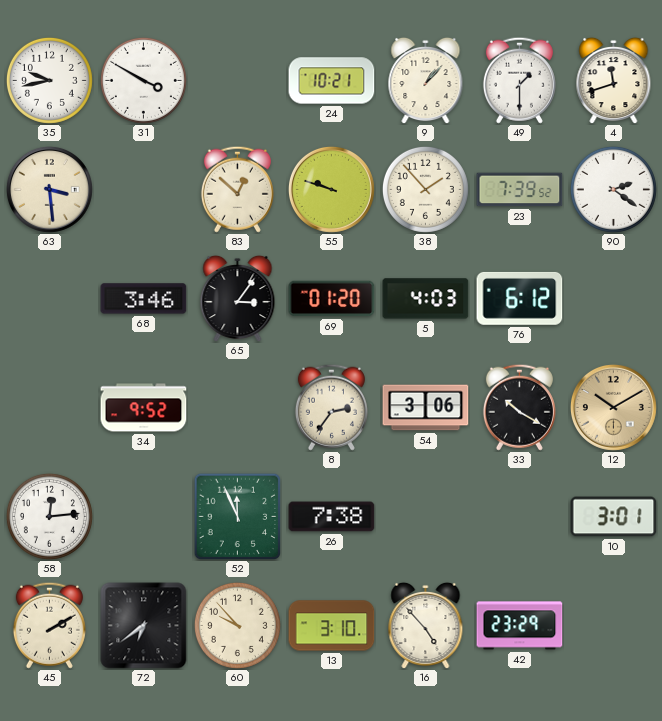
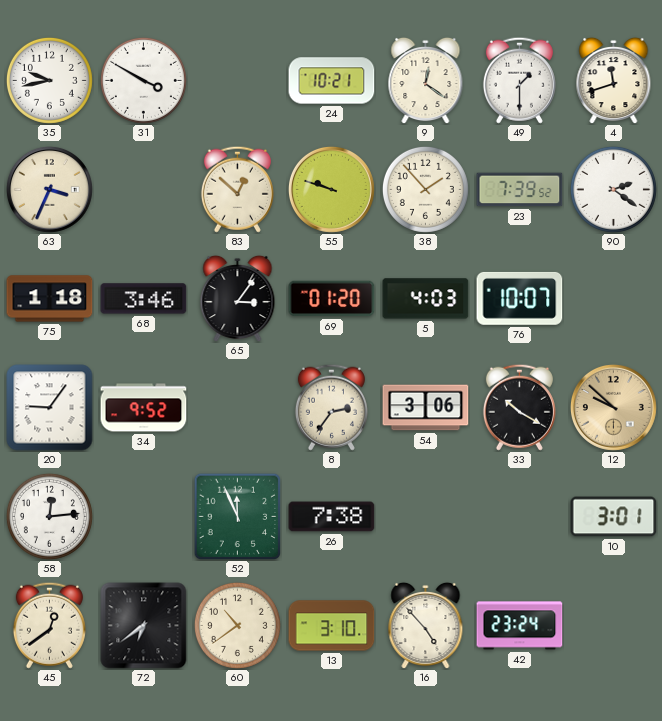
9: 1:07 -> 12:21 (426, 80)
63: 3:29 -> 3:34 (49, 189)
75: none -> 1:18 (50, 299)
76: 6:12 -> 10:07 (520, 298)
20: none -> 9:06 (50, 408)
12: 10:10 -> 9:52 (613, 407)
45: 2:10 -> 12:39 (49, 625)
60: 9:53 -> 10:39 (237, 625)
42: 23:29 -> 23:24 (520, 626)
